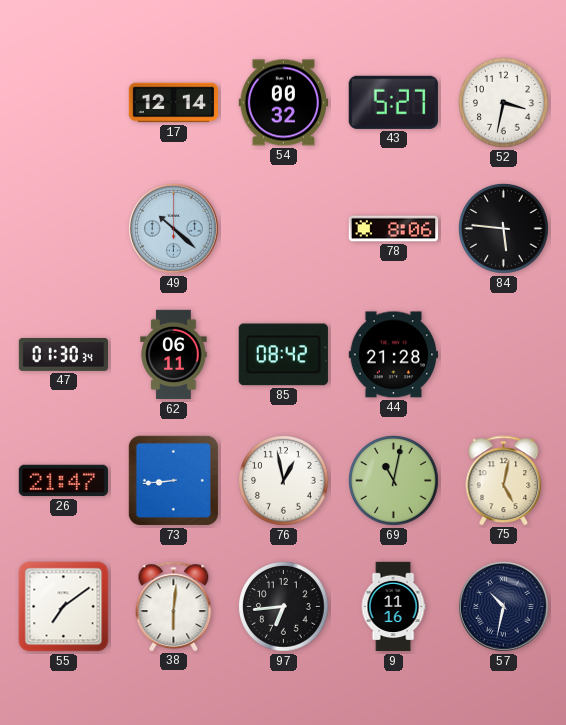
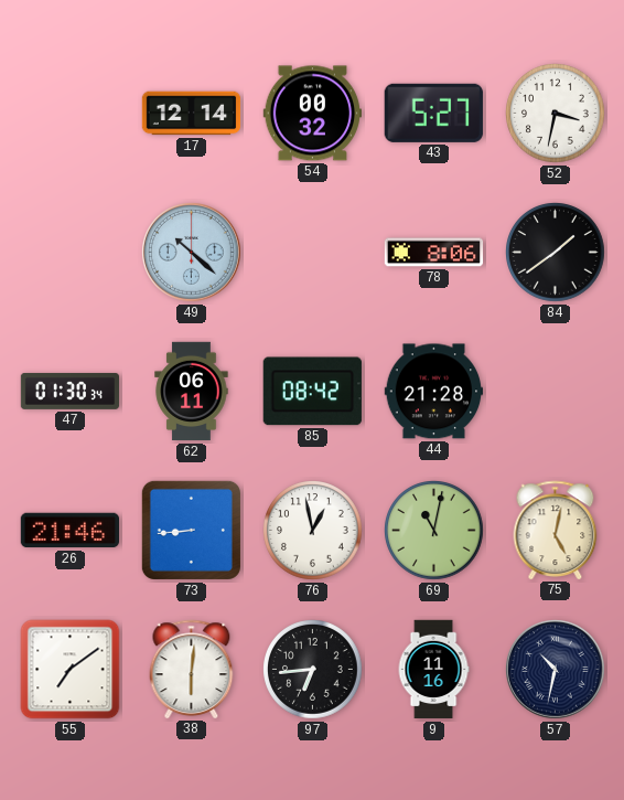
84: 5:46 -> 1:39 (556, 253)
26: 21:47 -> 21:46 (69, 531)
